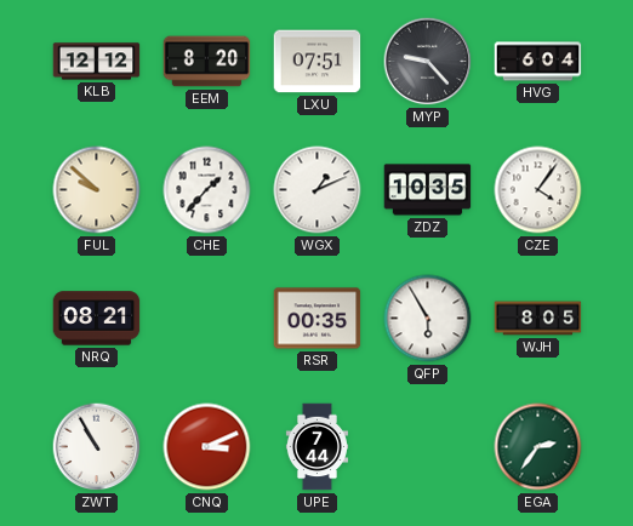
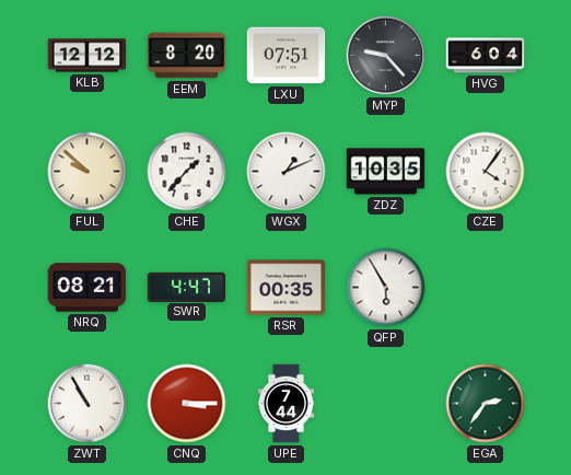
SWR: none -> 4:47 (187, 287)
WJH: 8:05 -> none (538, 319)
CNQ: 3:11 -> 3:15 (187, 404)
